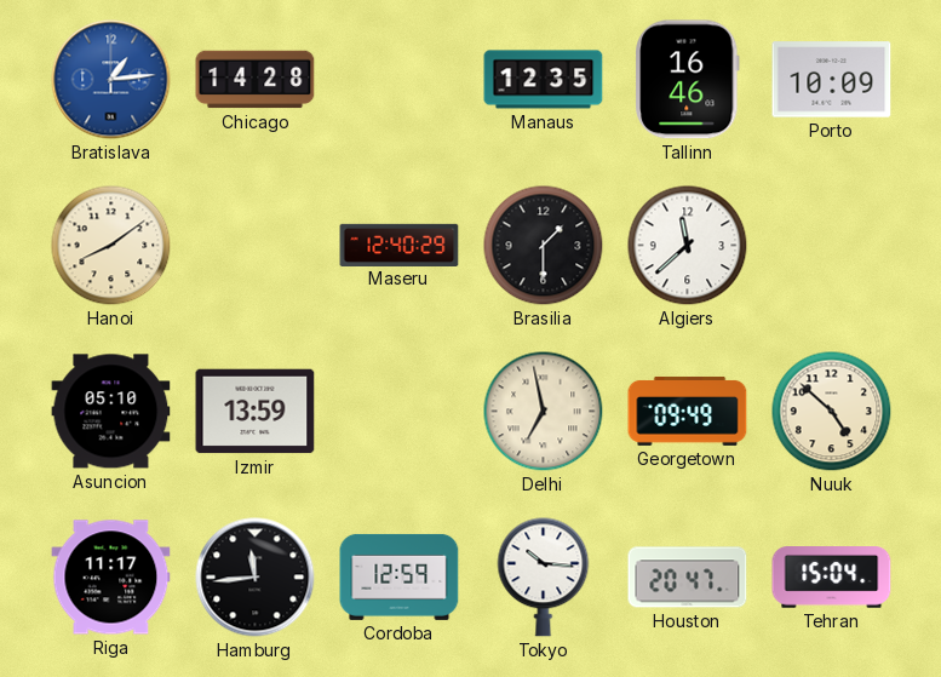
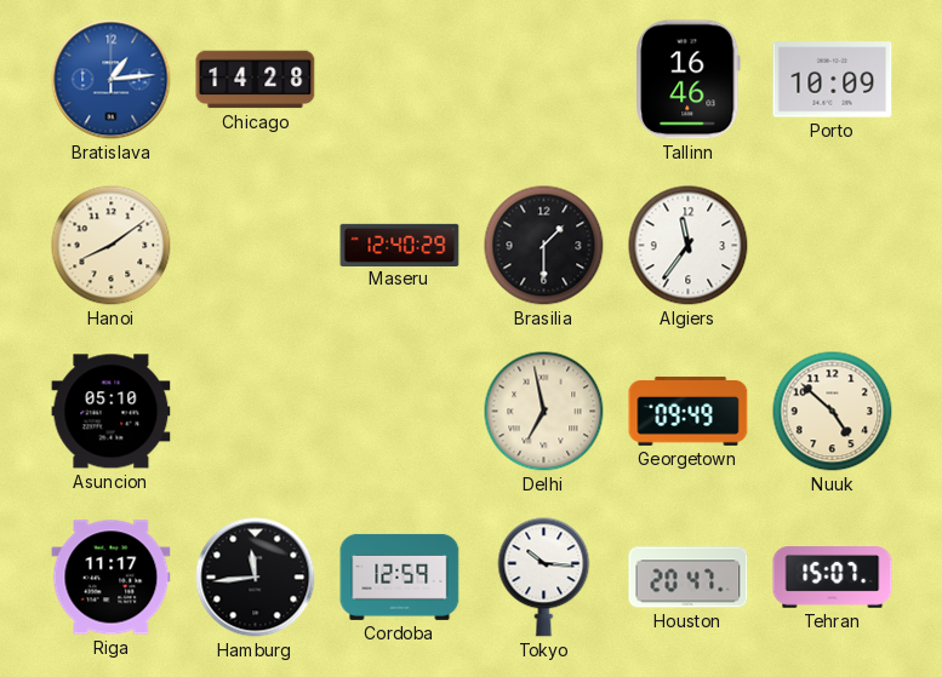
Manaus: 12:35 -> none (544, 80)
Algiers: 11:38 -> 11:36 (689, 246)
Izmir: 13:59 -> none (256, 412)
Tehran: 15:04 -> 15:07 (833, 578)
